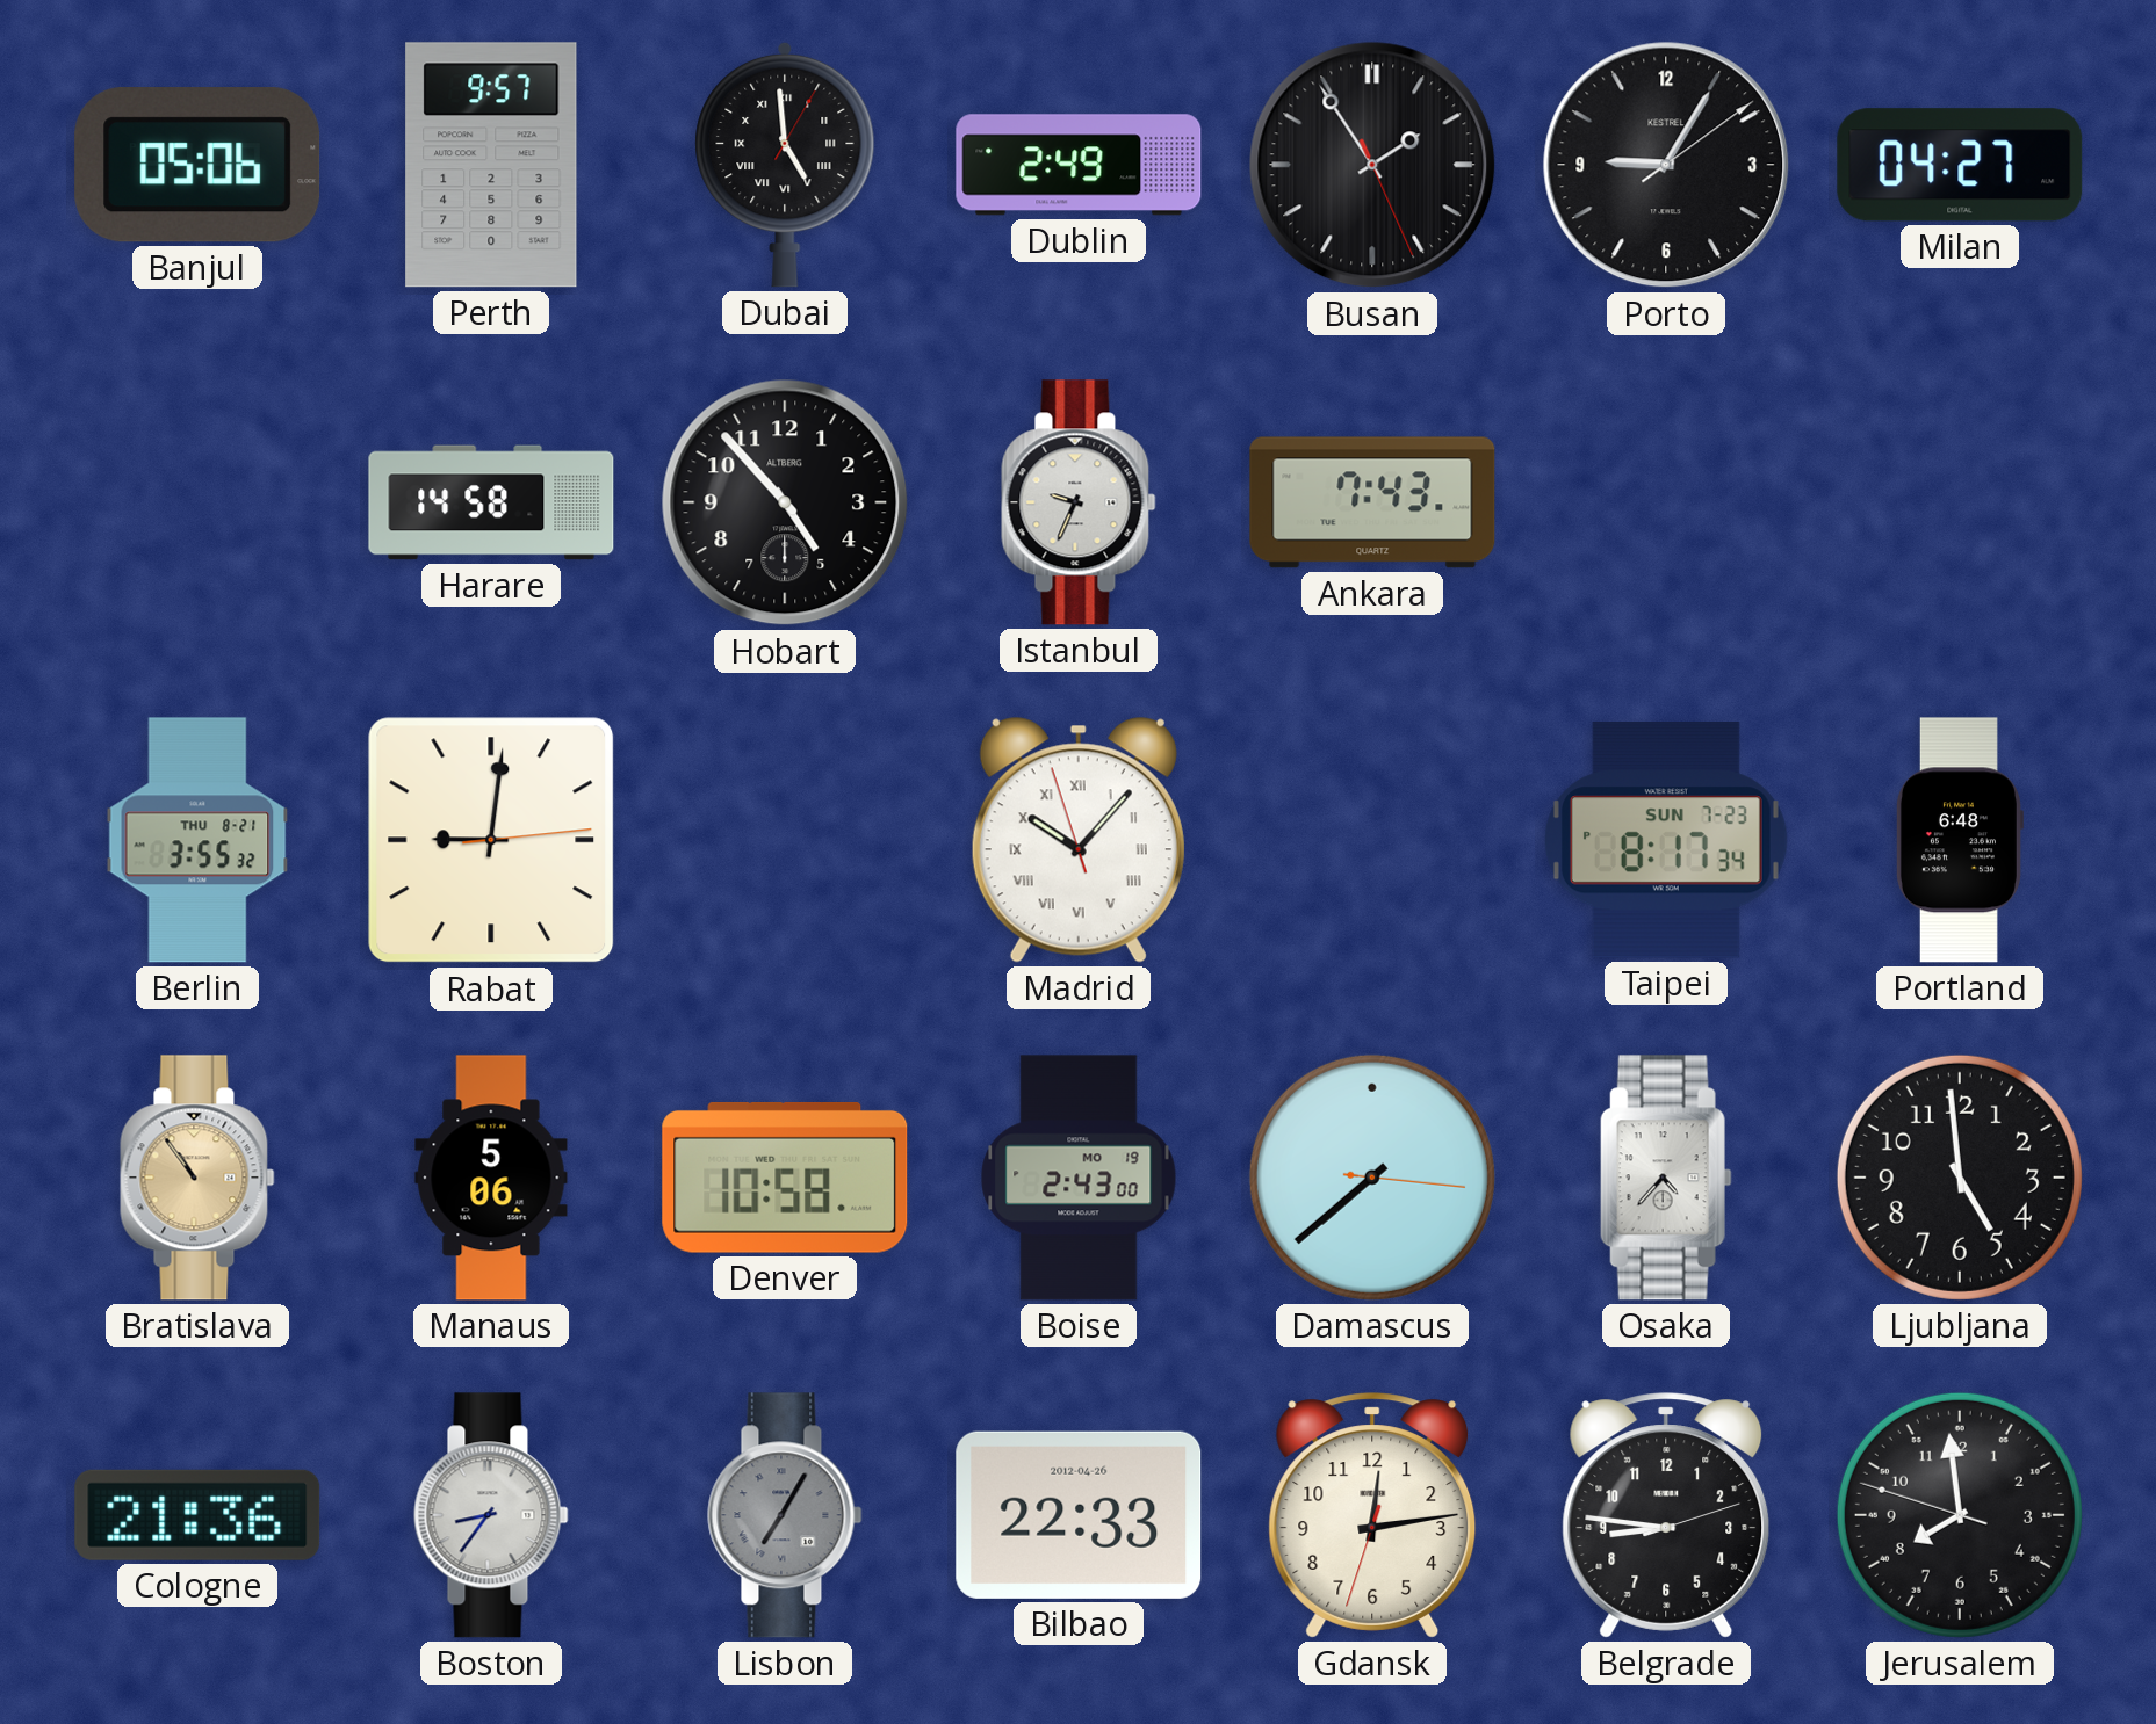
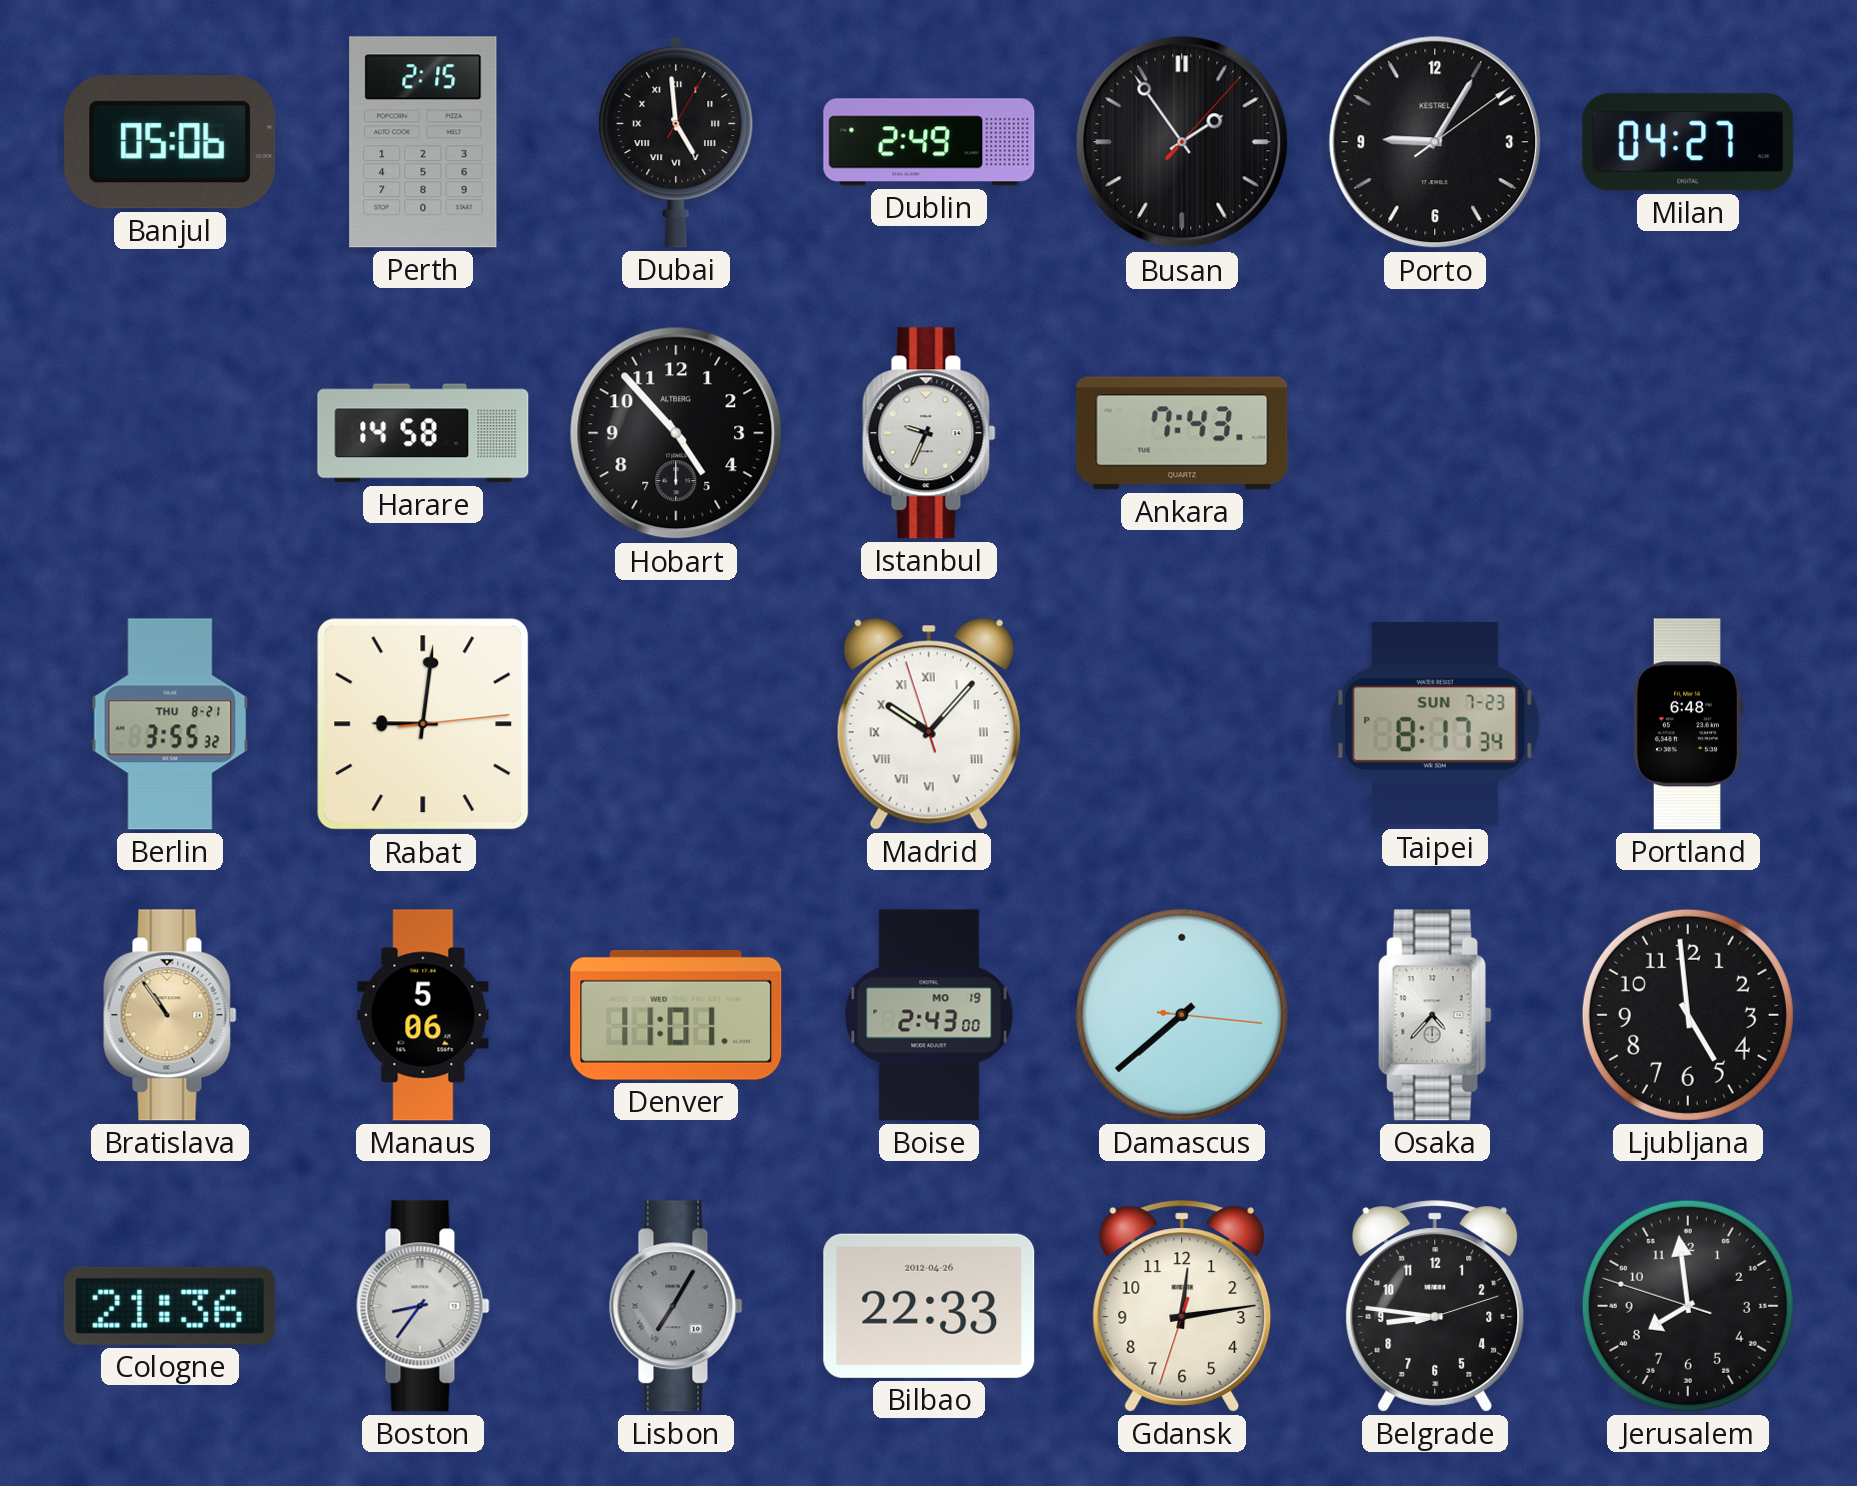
Perth: 9:57 -> 2:15 (423, 142)
Busan: 1:54:26 -> 1:54:07 (1182, 142)
Denver: 10:58 -> 11:01 (676, 1015)
